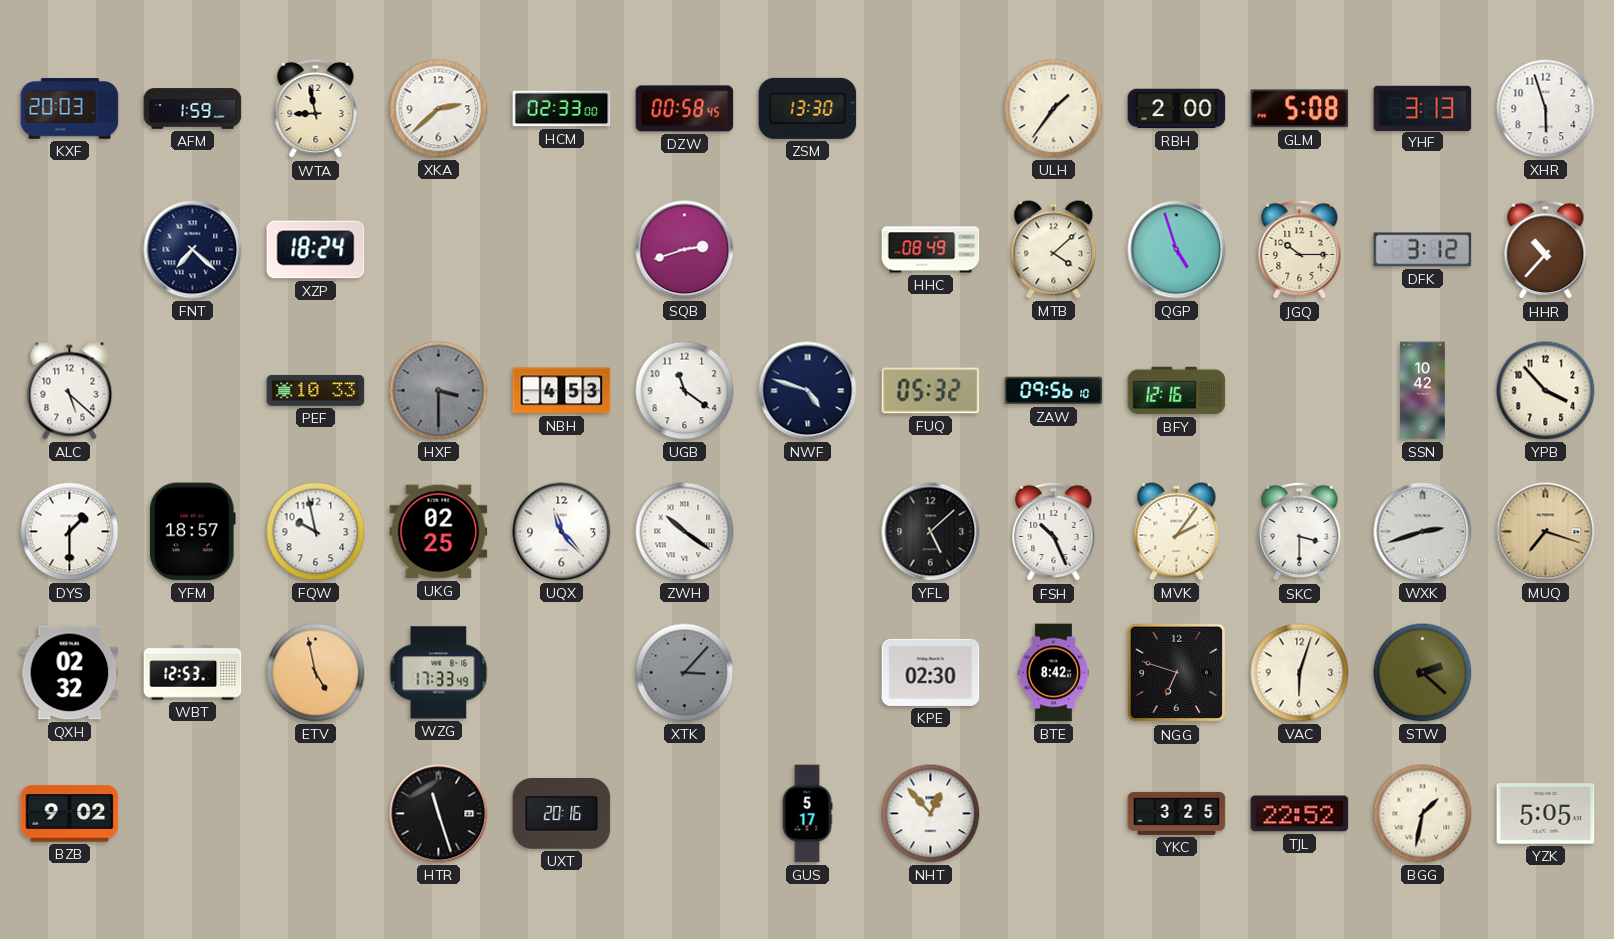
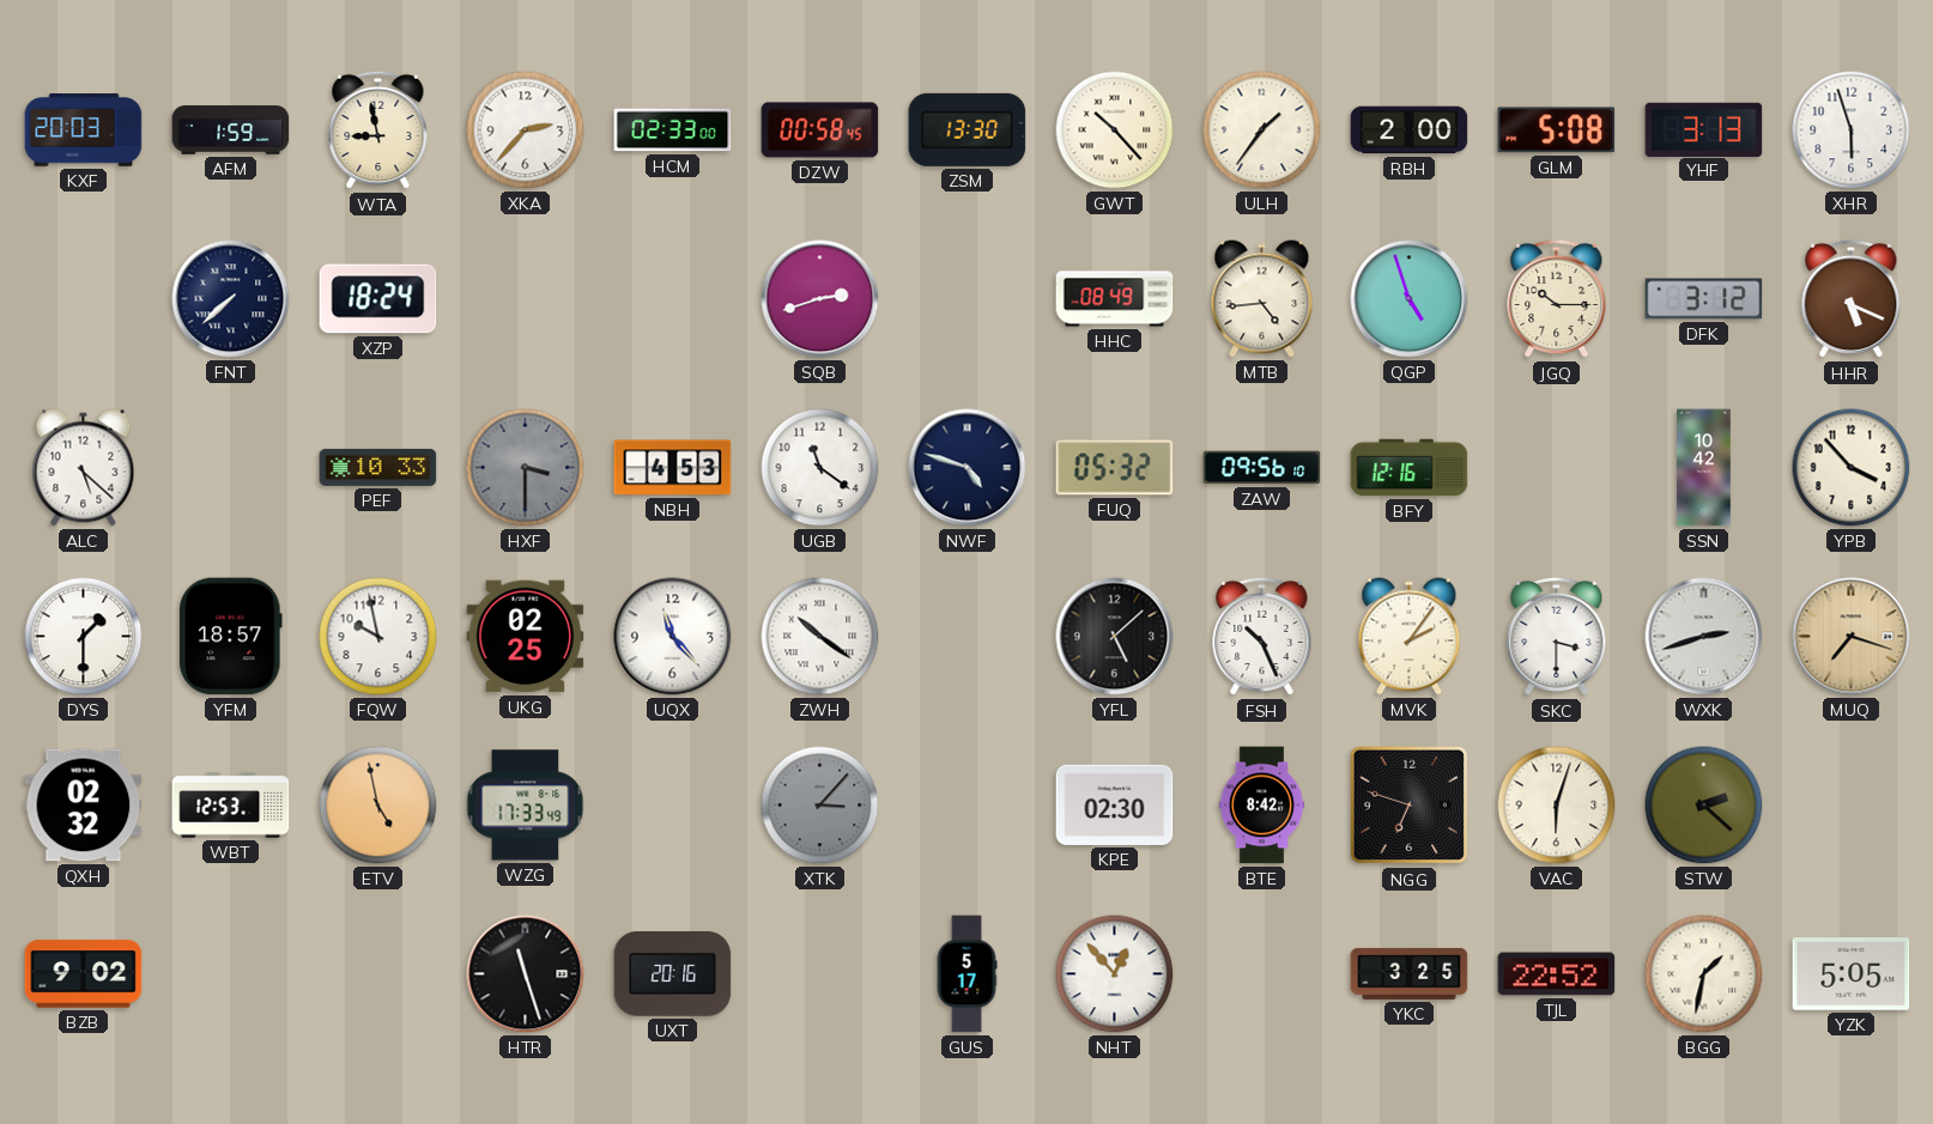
XKA: 2:38 -> 2:37 (526, 130)
GWT: none -> 10:23 (1115, 130)
FNT: 7:22 -> 7:38 (231, 299)
MTB: 4:08 -> 4:44 (1262, 299)
HHR: 10:37 -> 5:19 (1852, 299)
